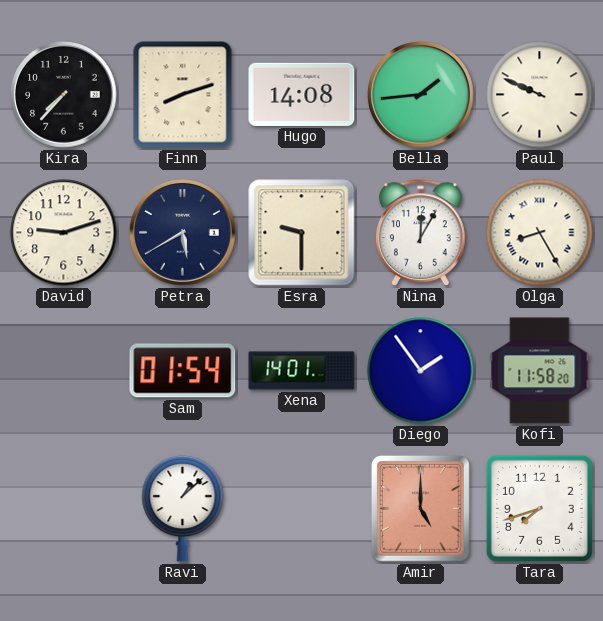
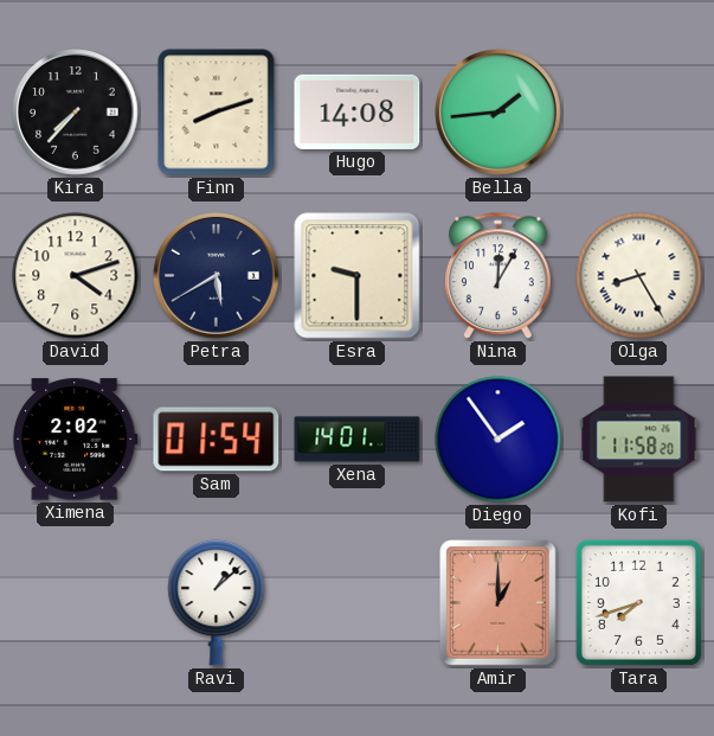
Paul: 9:49 -> none (540, 95)
David: 9:12 -> 4:12 (76, 276)
Ximena: none -> 2:02 (76, 440)
Amir: 5:00 -> 1:00 (497, 603)
